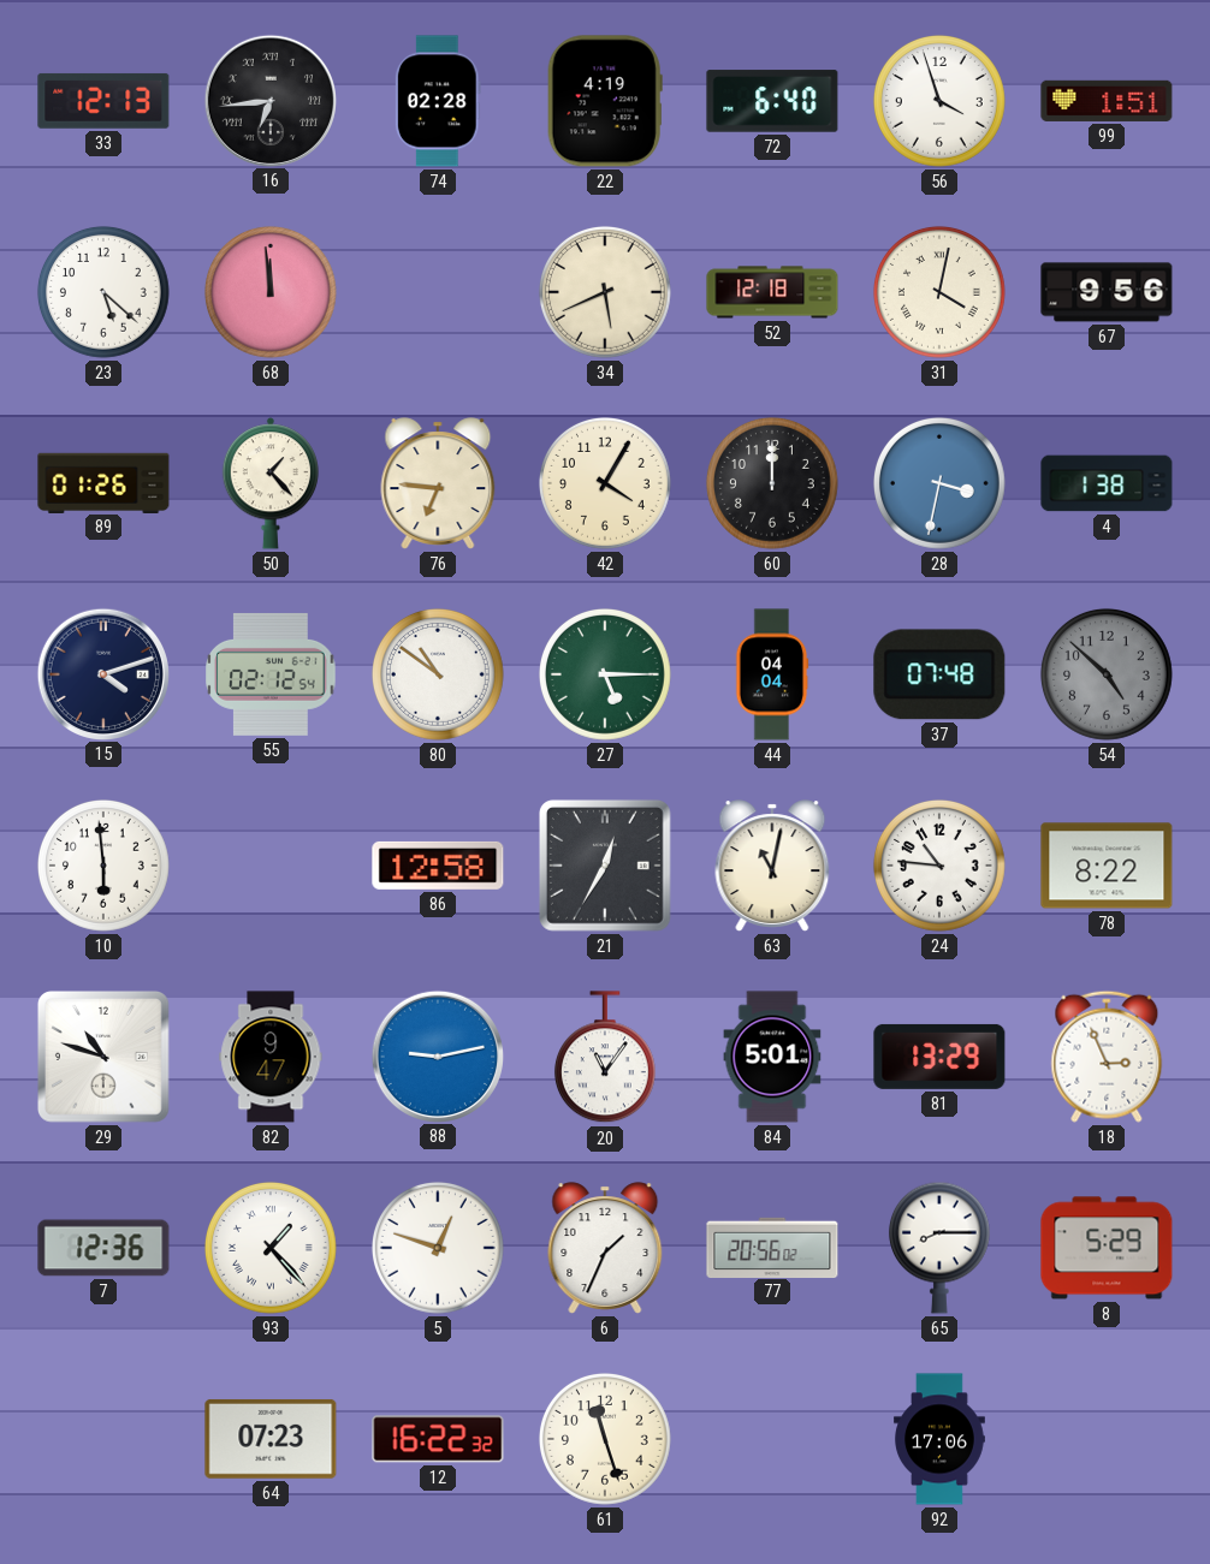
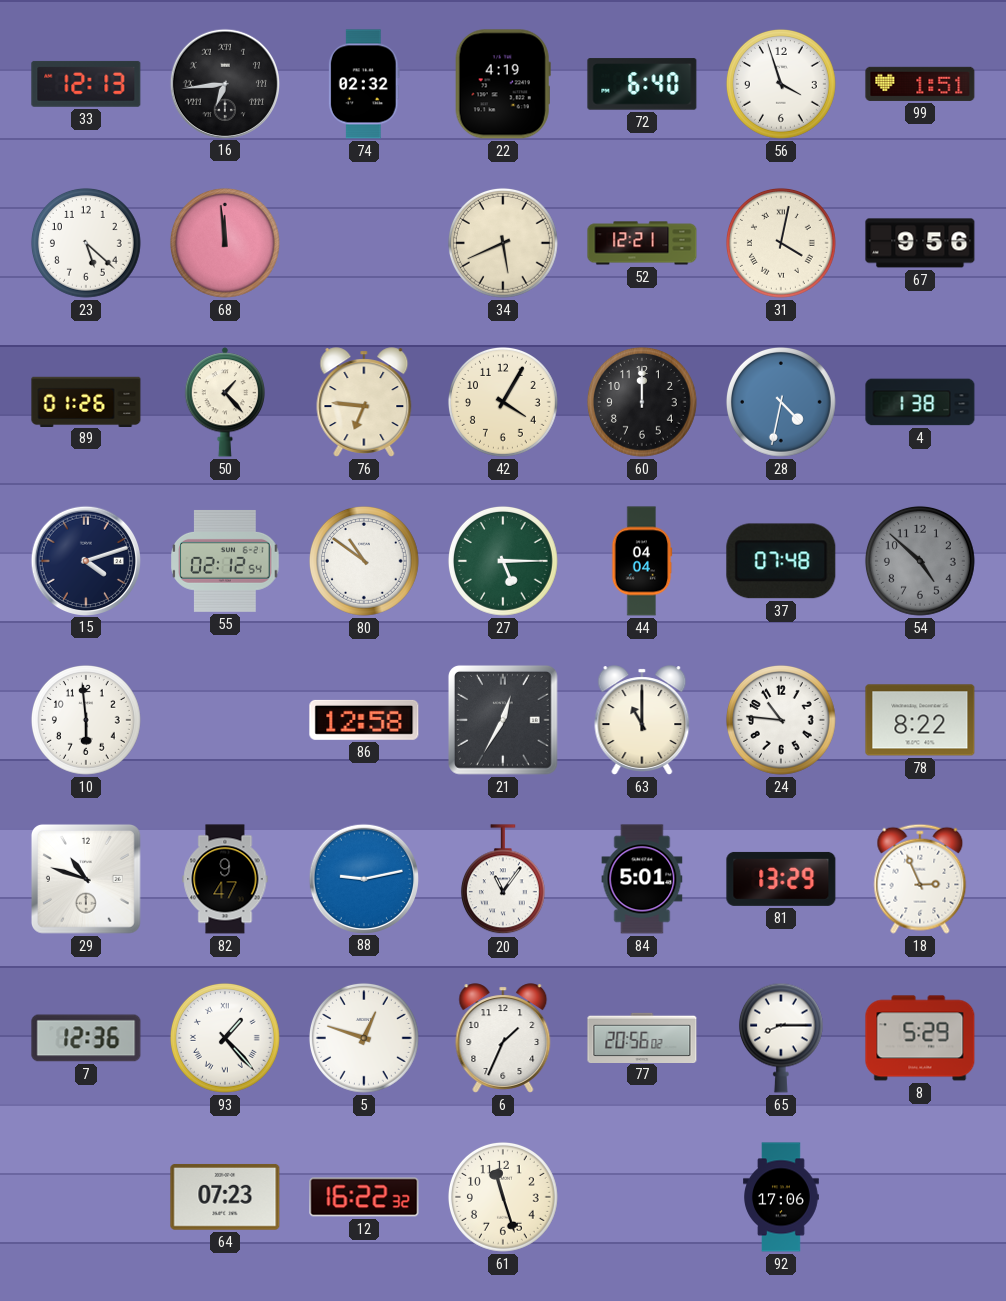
74: 02:28 -> 02:32 (364, 84)
52: 12:18 -> 12:21 (642, 243)
28: 3:32 -> 4:32 (781, 402)
63: 11:02 -> 11:00 (642, 720)
